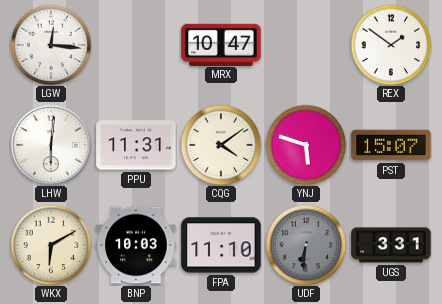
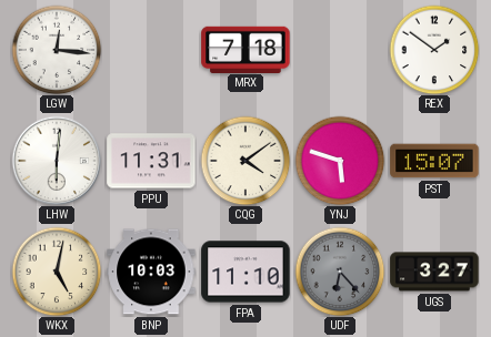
MRX: 10:47 -> 7:18 (245, 49)
WKX: 6:10 -> 5:02 (57, 272)
UDF: 6:31 -> 6:23 (340, 272)
UGS: 3:31 -> 3:27 (434, 272)
